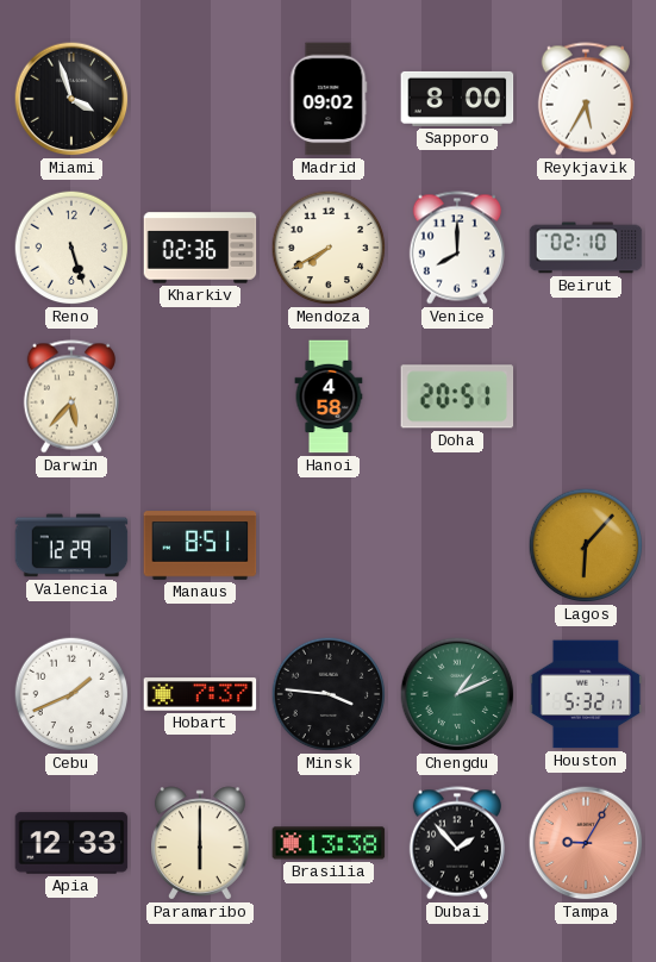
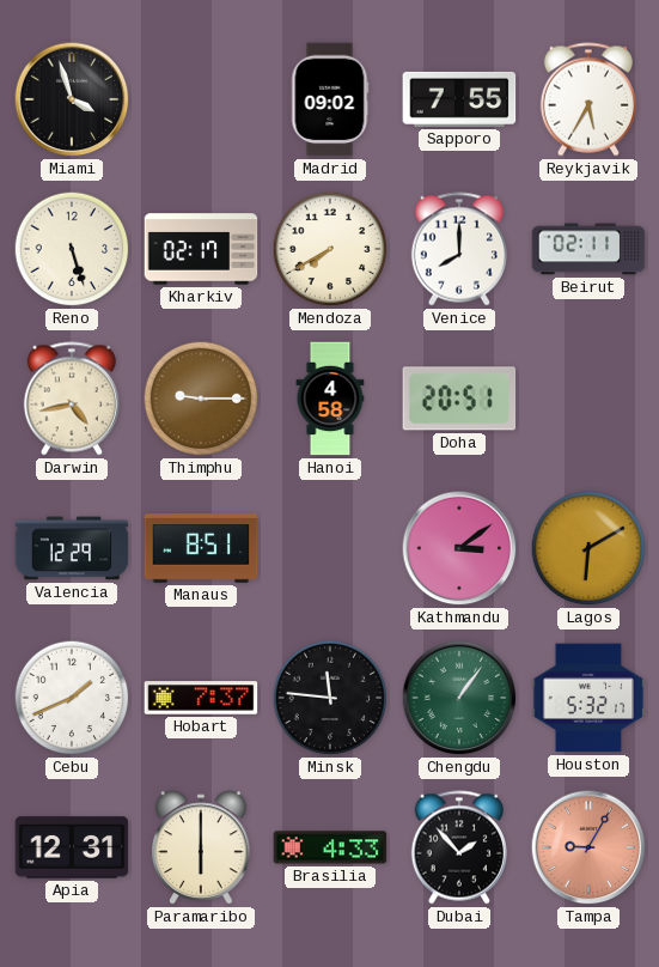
Sapporo: 8:00 -> 7:55 (459, 99)
Kharkiv: 02:36 -> 02:17 (201, 249)
Beirut: 02:10 -> 02:11 (588, 249)
Darwin: 5:37 -> 4:43 (72, 399)
Thimphu: none -> 9:15 (201, 399)
Kathmandu: none -> 3:09 (459, 548)
Lagos: 6:07 -> 6:10 (588, 548)
Minsk: 3:46 -> 11:46 (330, 698)
Chengdu: 1:11 -> 1:06 (459, 698)
Apia: 12:33 -> 12:31 (72, 847)
Brasilia: 13:38 -> 4:33 (330, 847)
